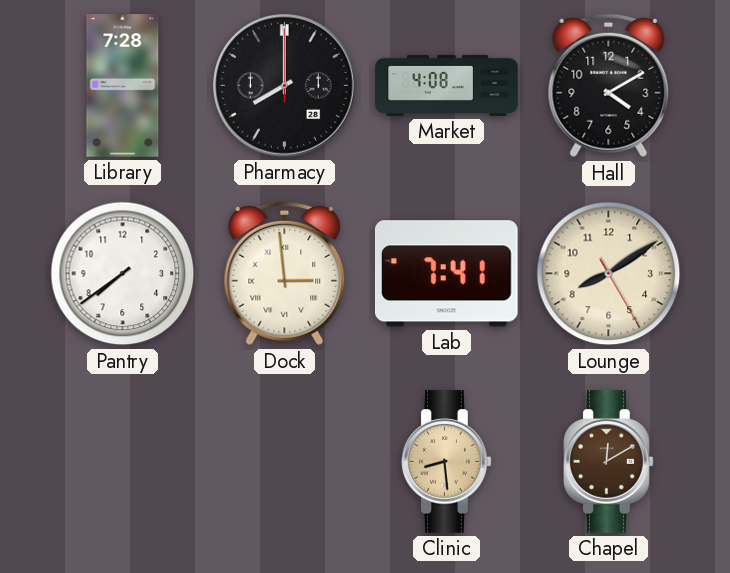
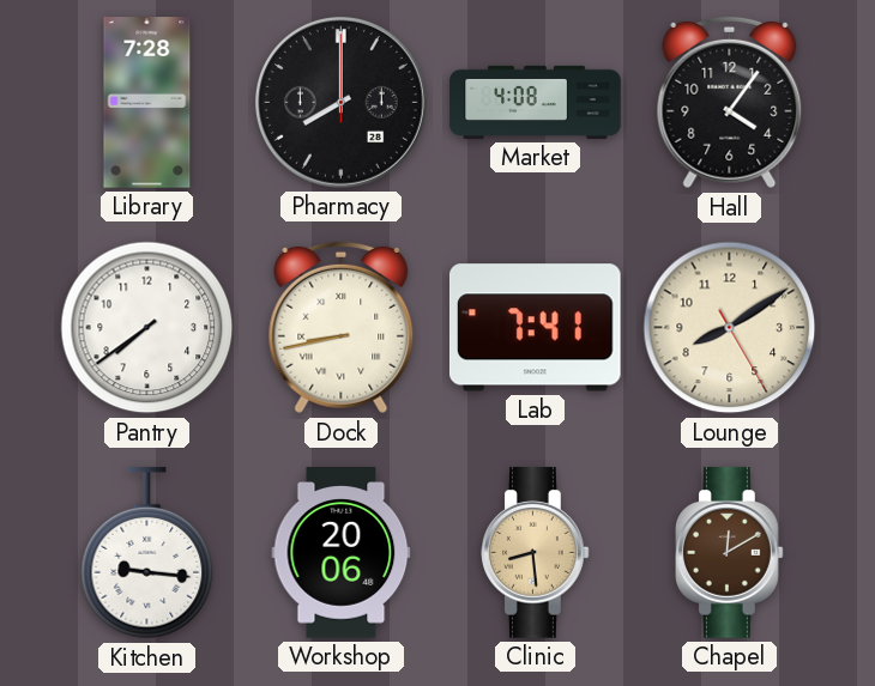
Hall: 4:10 -> 4:06 (730, 103)
Dock: 2:59 -> 8:43 (342, 328)
Kitchen: none -> 9:16 (147, 553)
Workshop: none -> 20:06 (342, 553)
